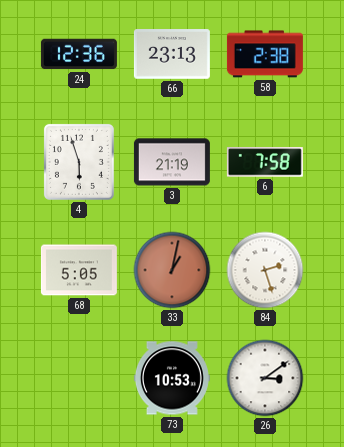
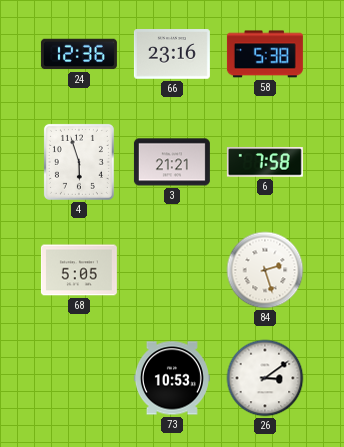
66: 23:13 -> 23:16 (172, 54)
58: 2:38 -> 5:38 (265, 54)
3: 21:19 -> 21:21 (172, 162)
33: 1:02 -> none (172, 270)
